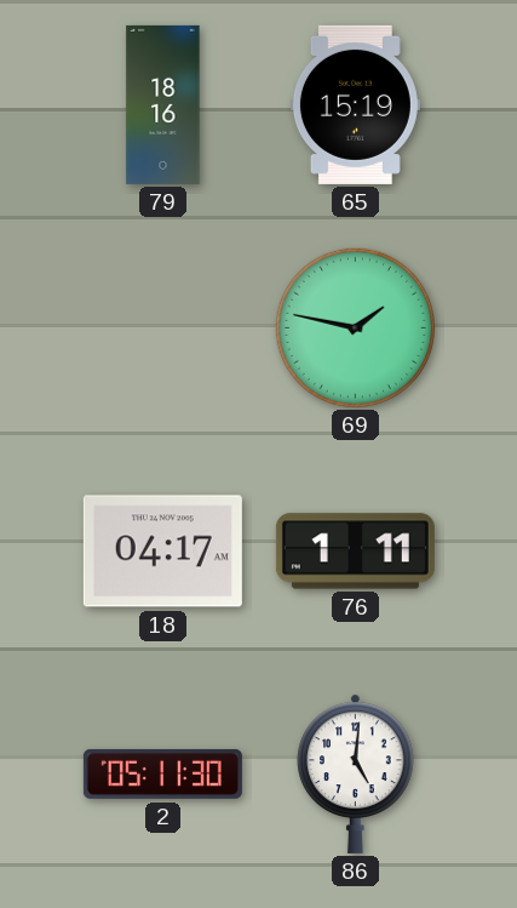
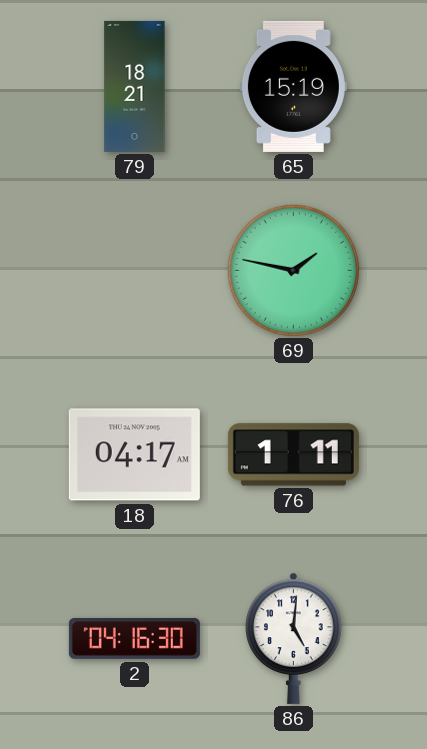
79: 18:16 -> 18:21 (135, 86)
2: 05:11 -> 04:16 (134, 638)
